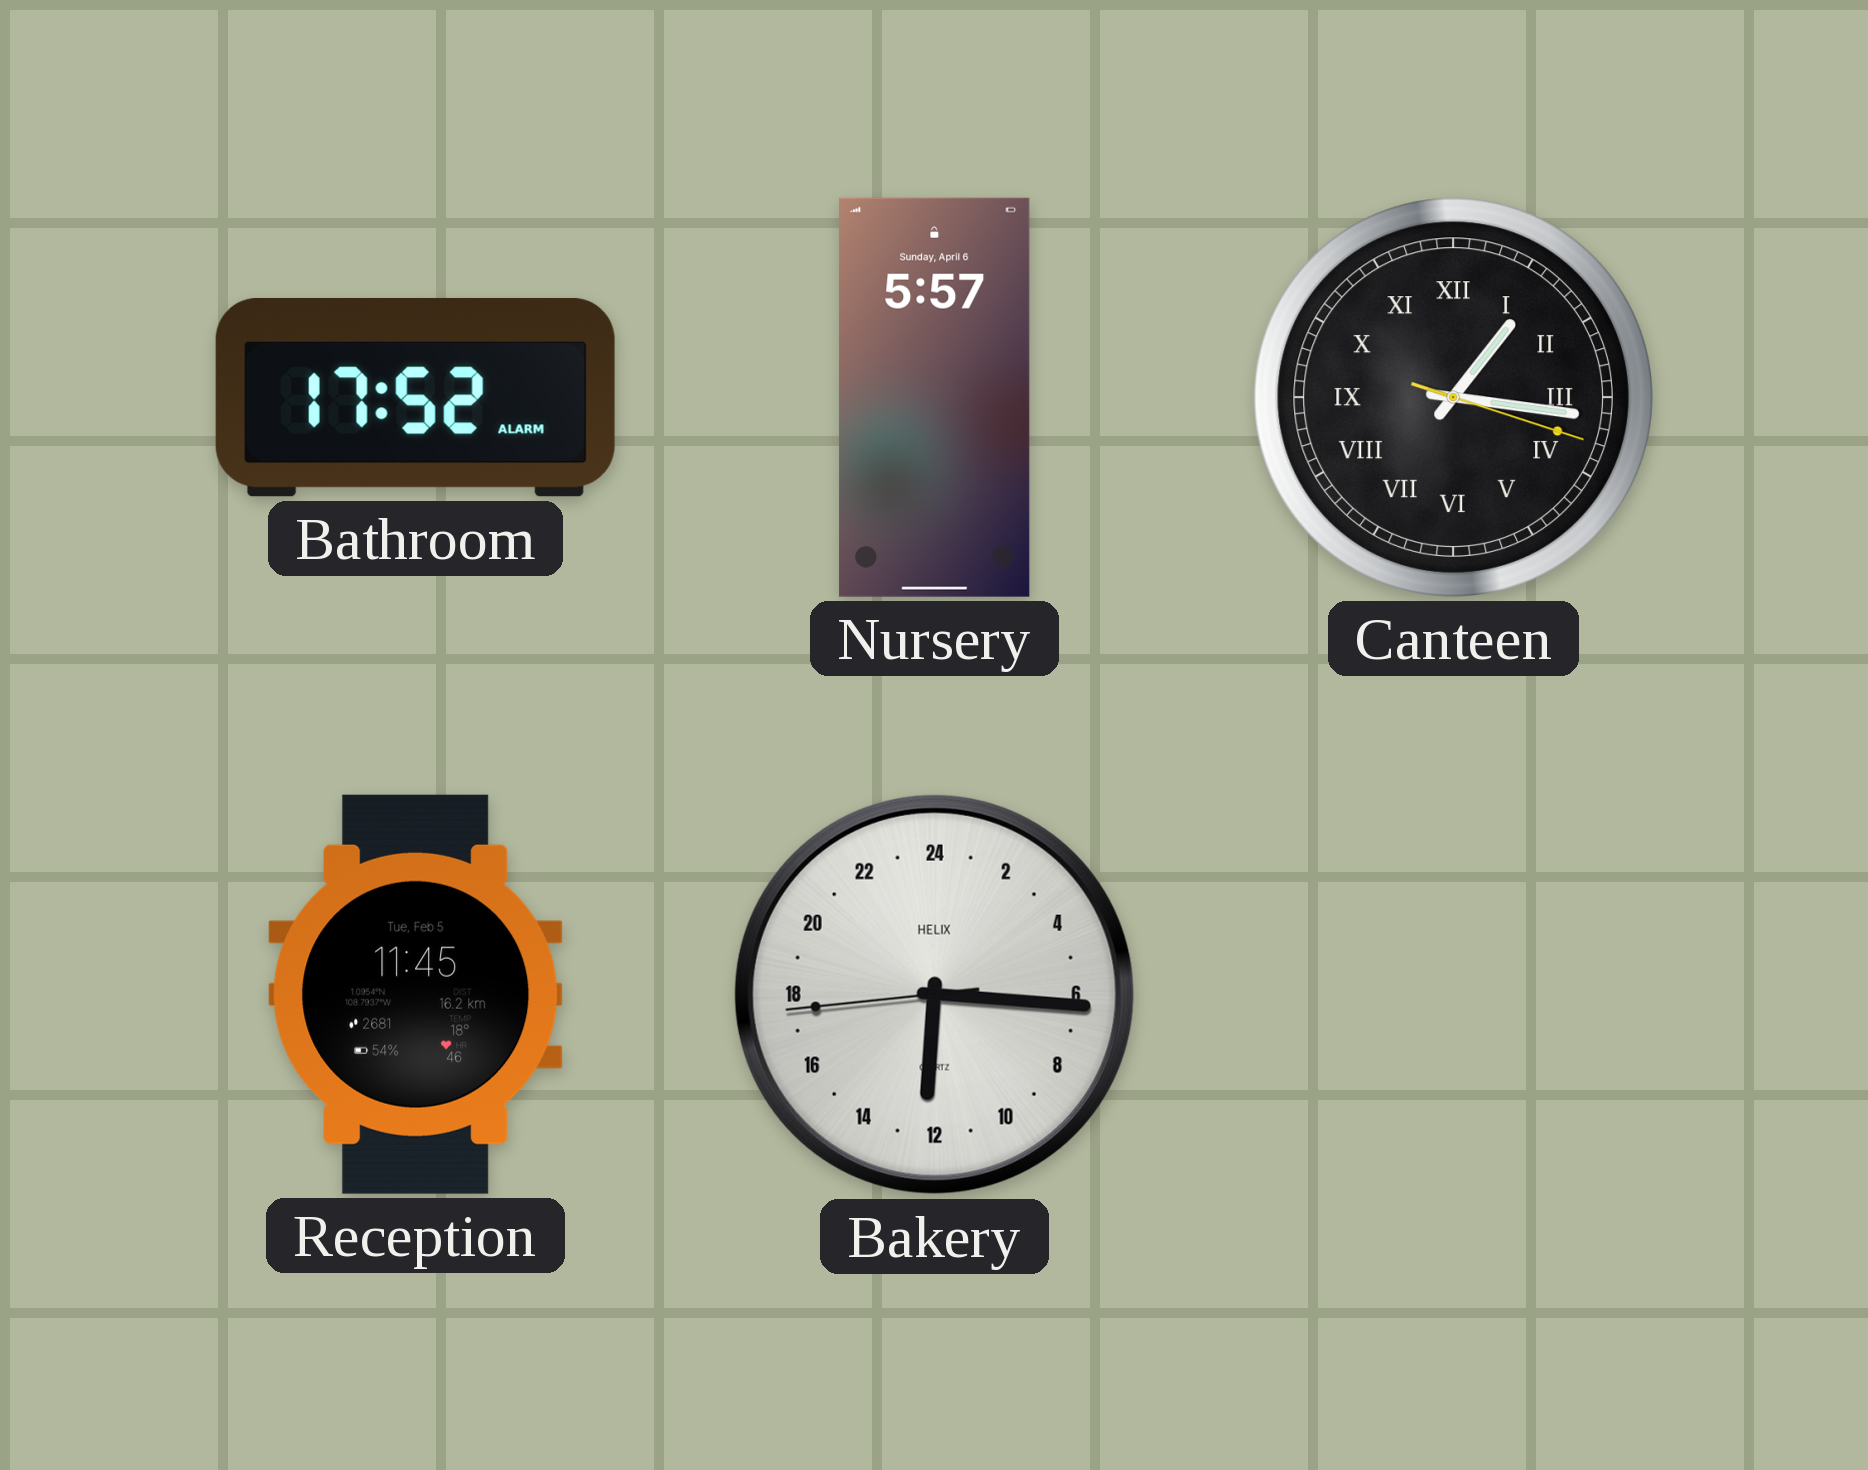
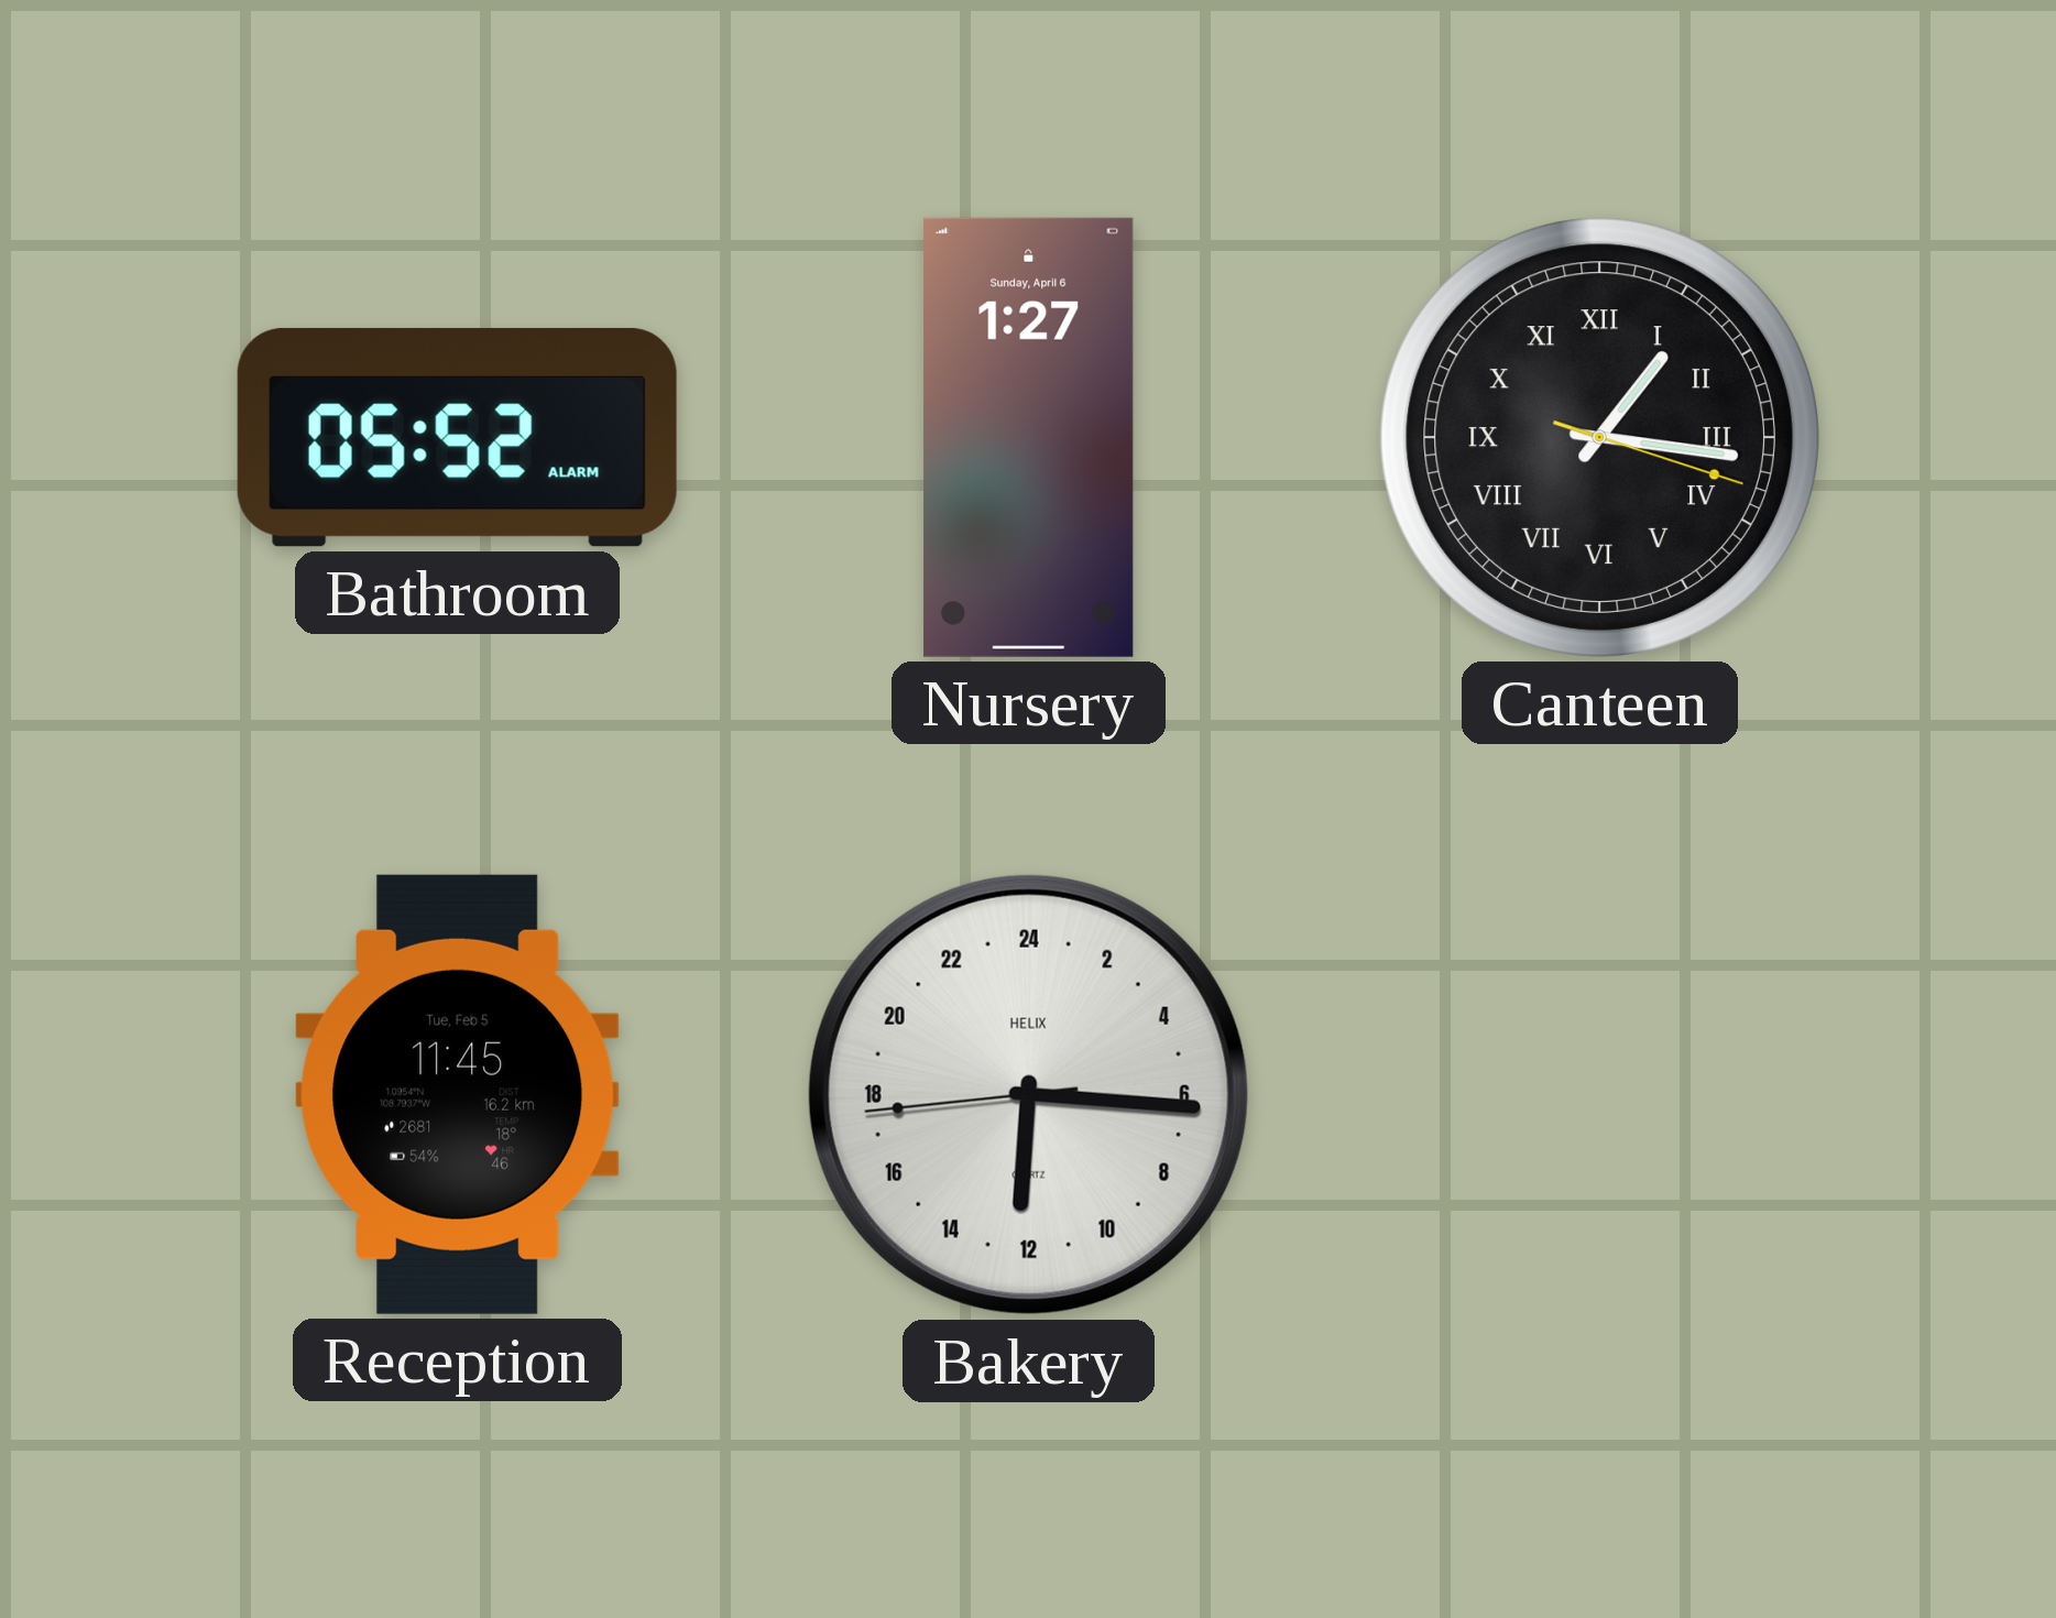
Bathroom: 17:52 -> 05:52 (457, 437)
Nursery: 5:57 -> 1:27 (1029, 437)
